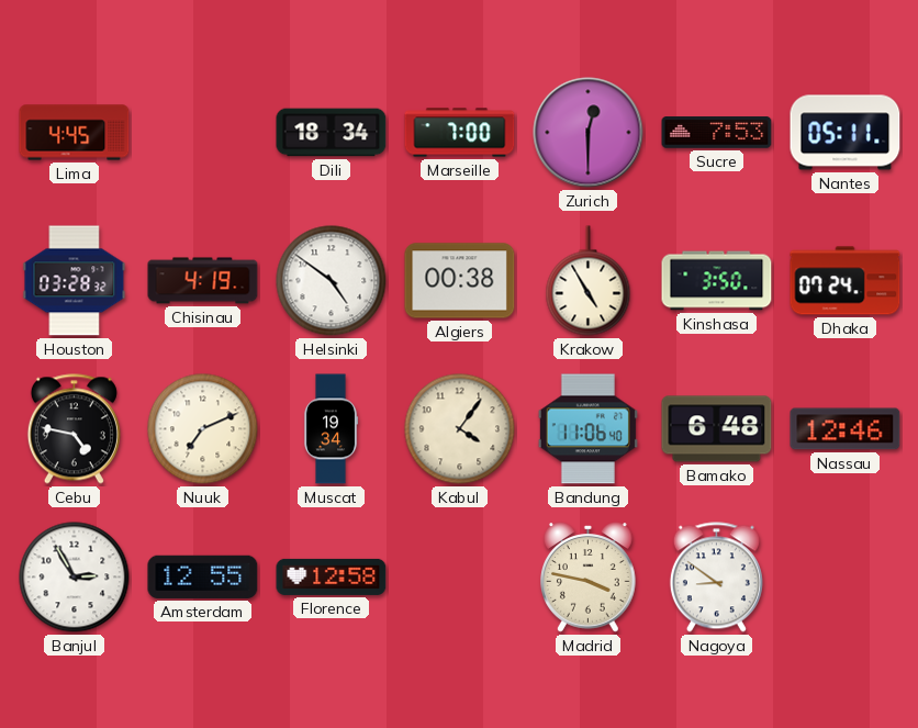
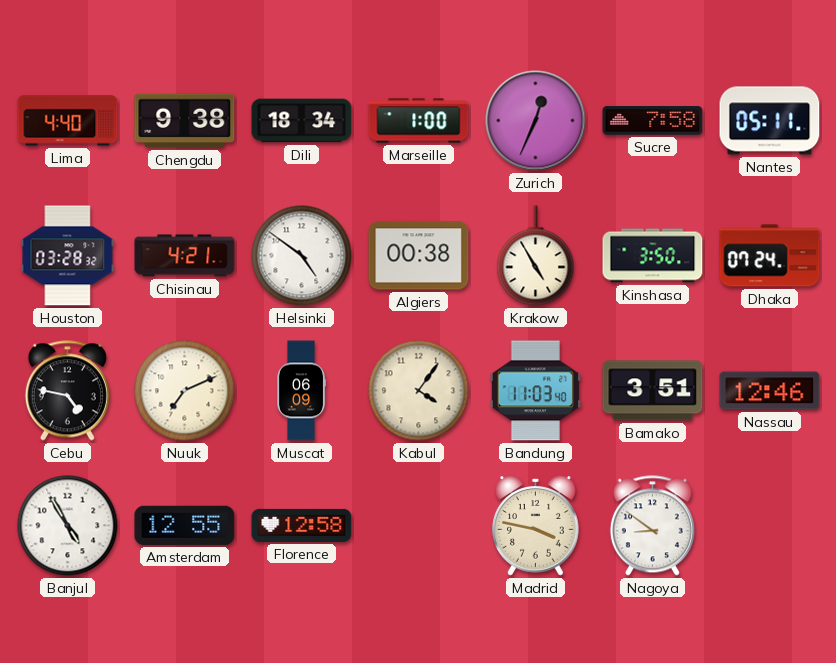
Lima: 4:45 -> 4:40 (68, 121)
Chengdu: none -> 9:38 (185, 121)
Marseille: 7:00 -> 1:00 (419, 121)
Zurich: 12:30 -> 12:34 (536, 121)
Sucre: 7:53 -> 7:58 (653, 121)
Chisinau: 4:19 -> 4:21 (185, 256)
Muscat: 19:34 -> 06:09 (301, 391)
Bandung: 11:06 -> 11:03 (535, 391)
Bamako: 6:48 -> 3:51 (653, 391)
Banjul: 2:55 -> 4:55 (68, 526)
